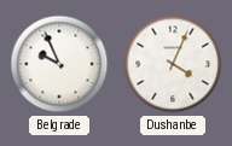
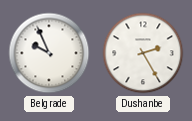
Dushanbe: 4:04 -> 2:25 (143, 53)
